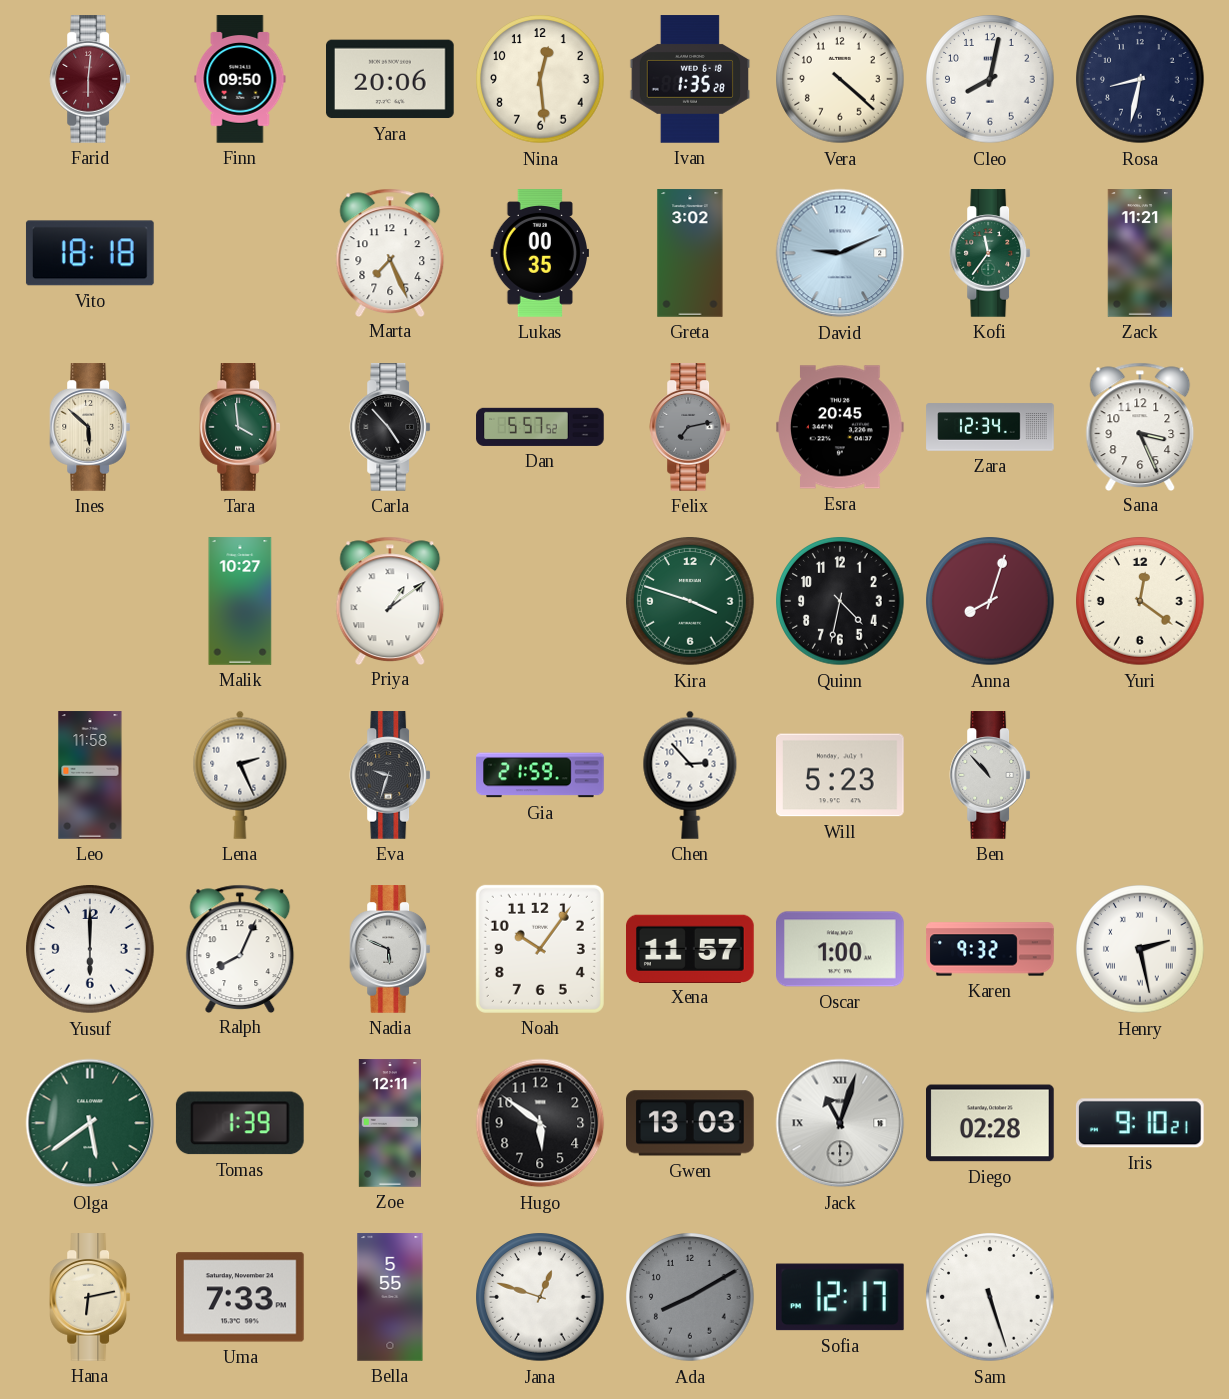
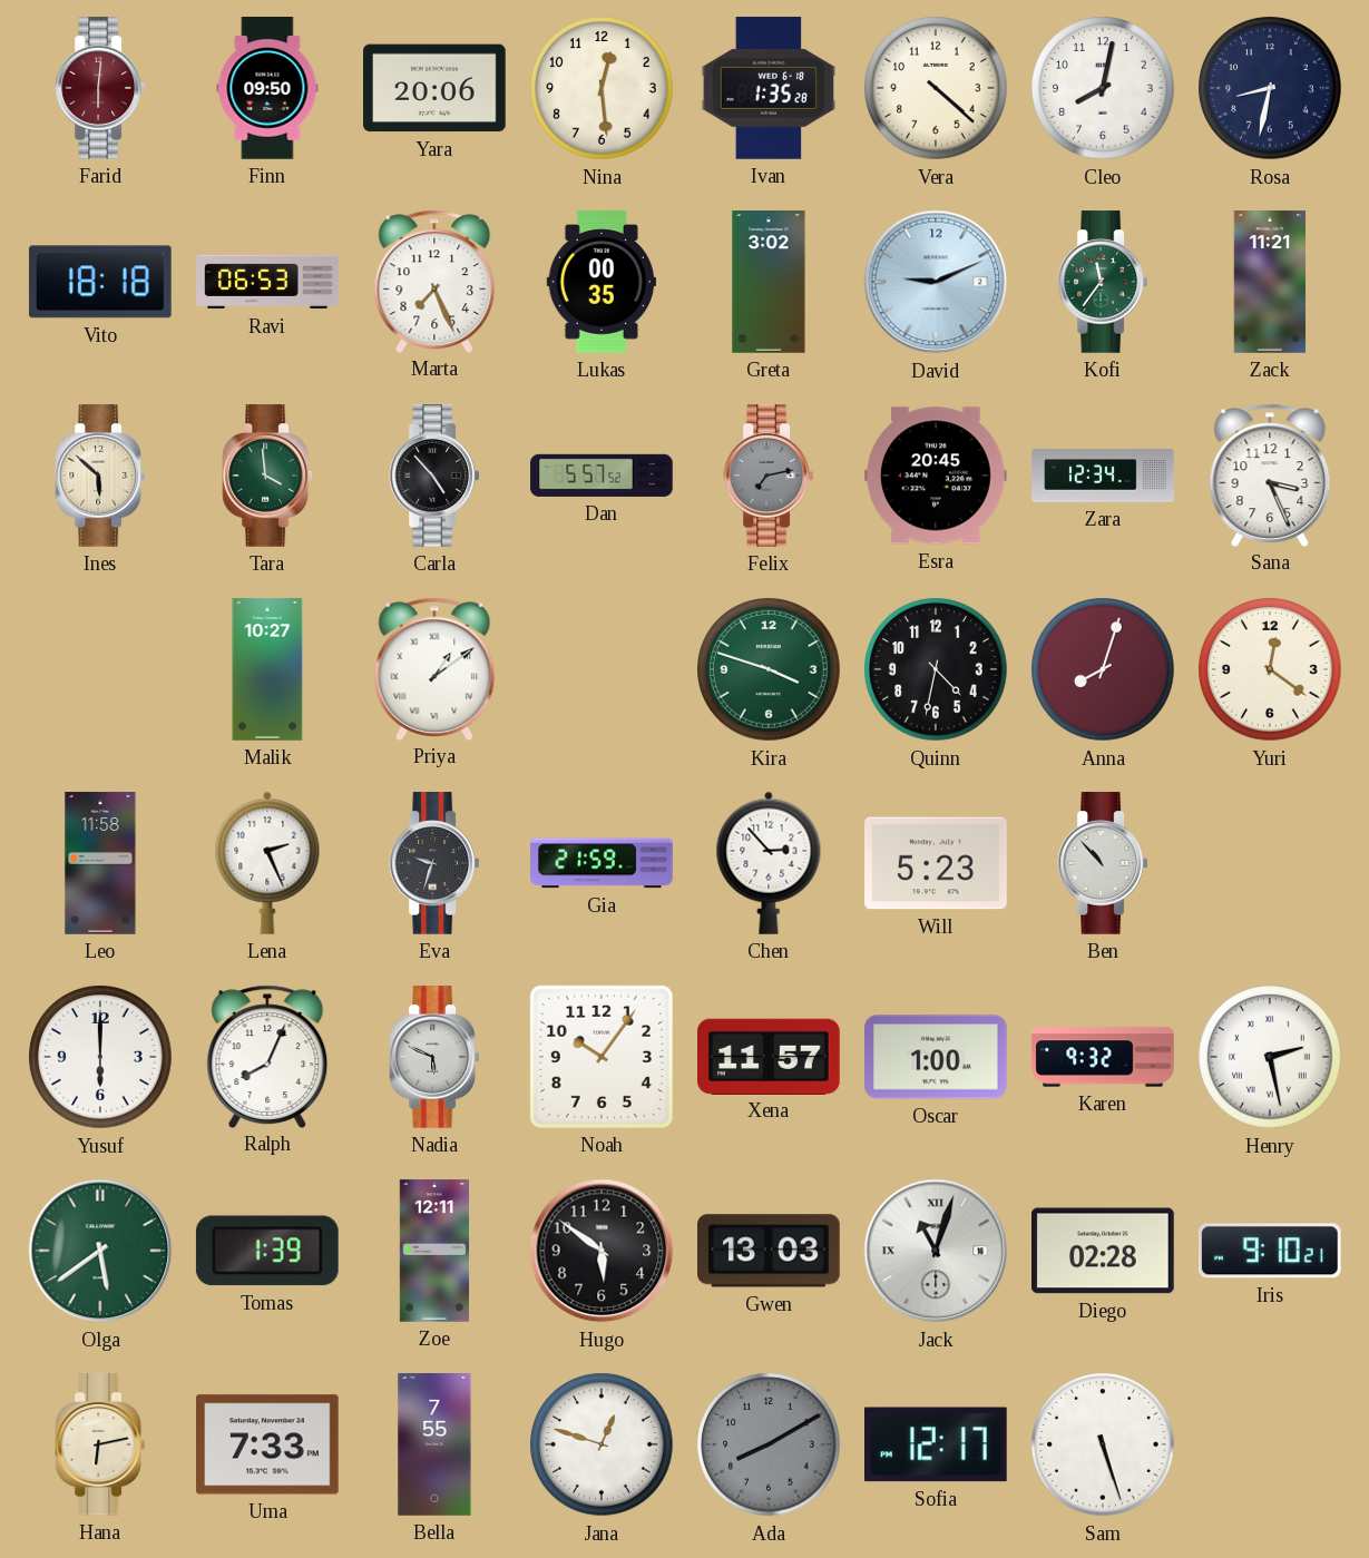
Ravi: none -> 06:53 (267, 282)
Bella: 5:55 -> 7:55 (434, 1444)
